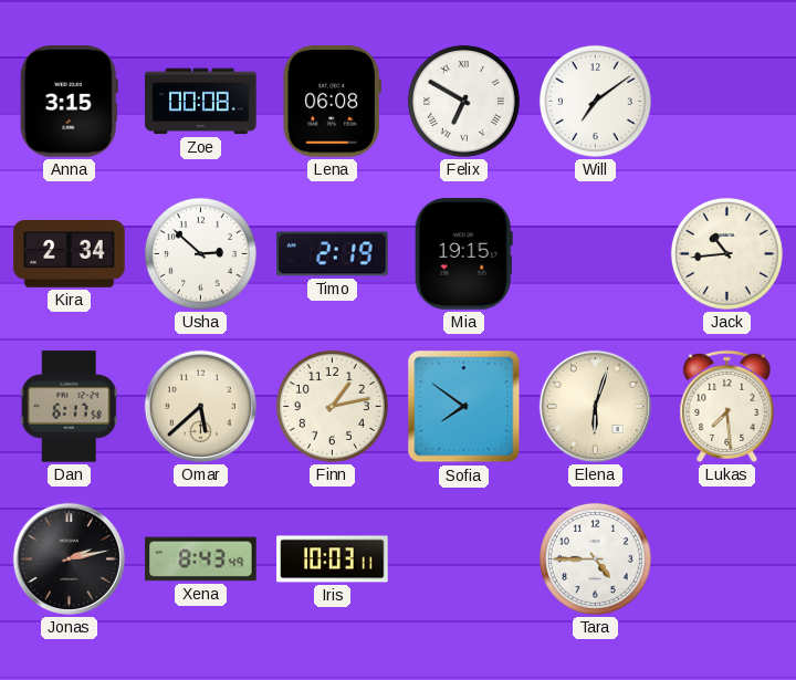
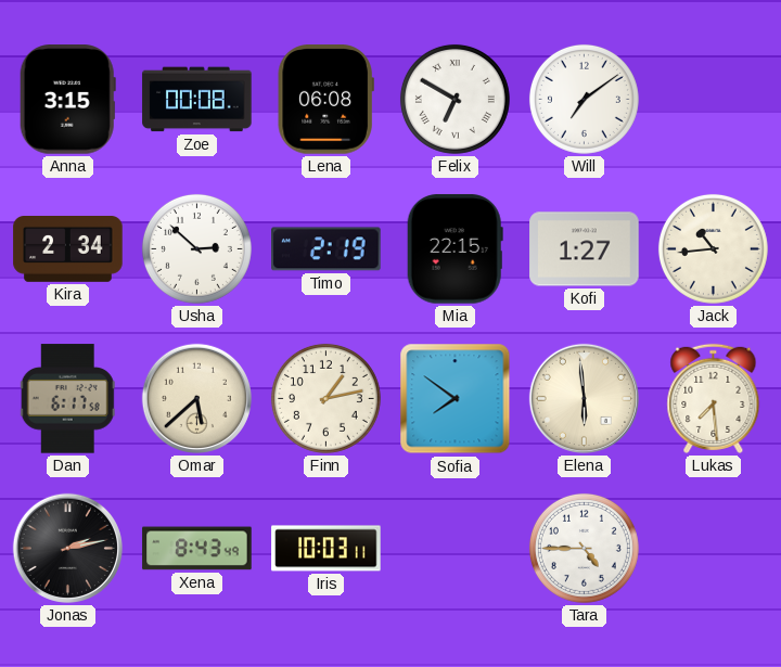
Mia: 19:15 -> 22:15 (454, 249)
Kofi: none -> 1:27 (585, 249)
Elena: 6:03 -> 5:59 (584, 398)
